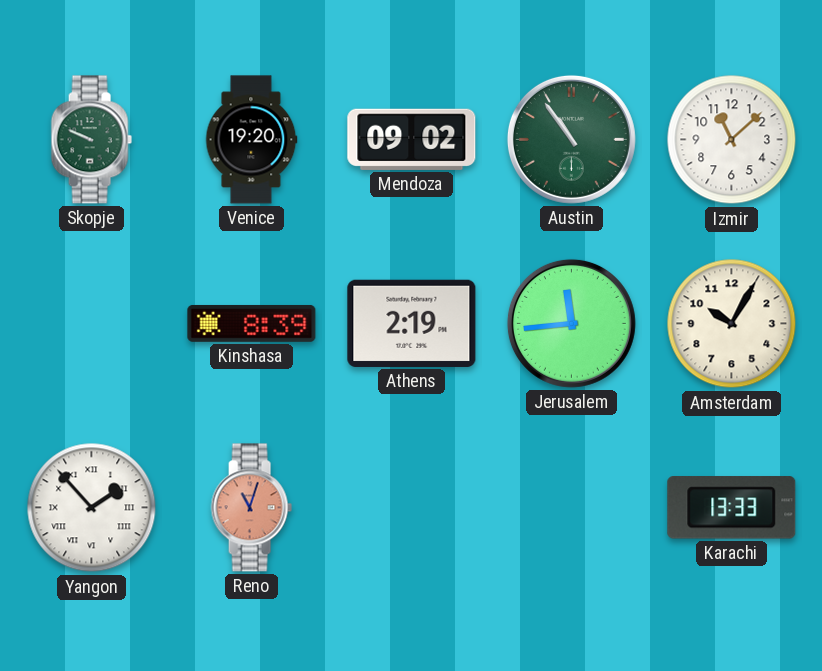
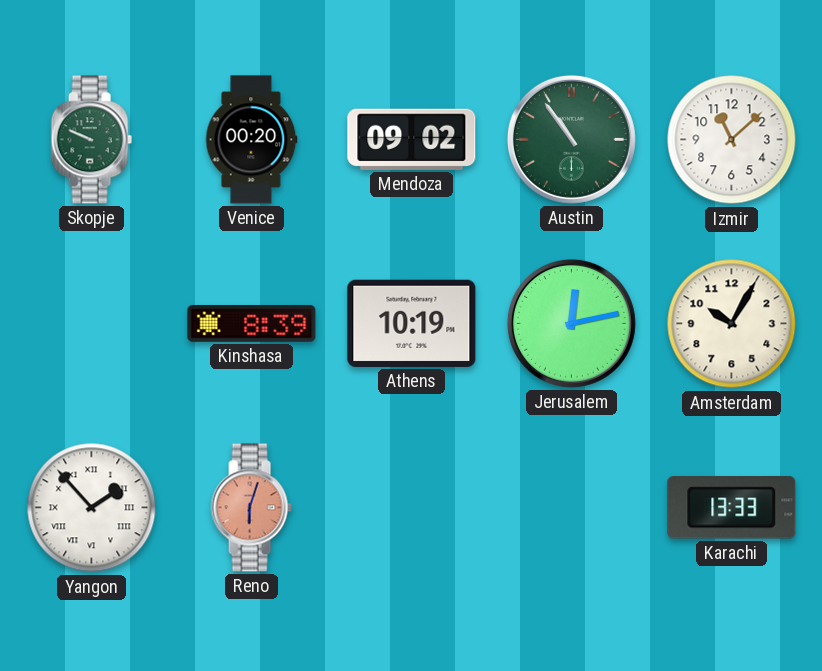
Venice: 19:20 -> 00:20 (251, 140)
Athens: 2:19 -> 10:19 (412, 323)
Jerusalem: 11:44 -> 12:13 (571, 323)
Reno: 11:03 -> 6:03 (251, 508)
